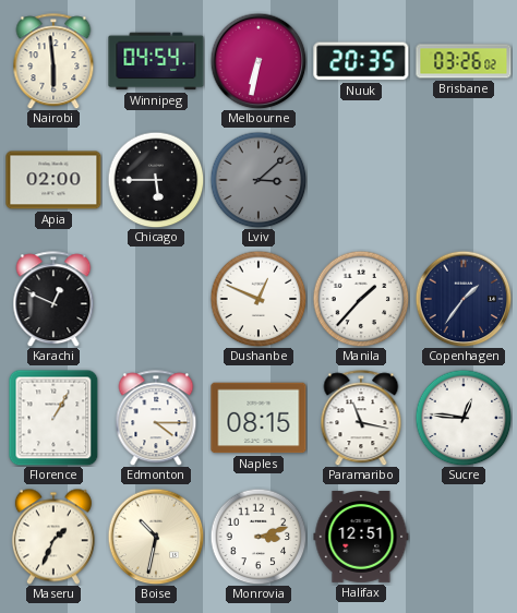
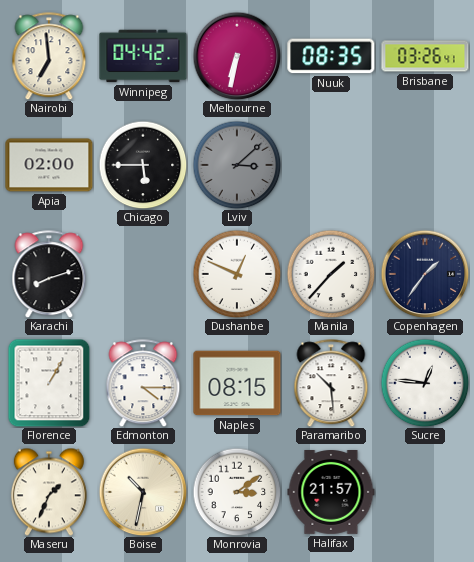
Nairobi: 5:59 -> 6:59 (49, 56)
Winnipeg: 04:54 -> 04:42 (143, 56)
Nuuk: 20:35 -> 08:35 (331, 56)
Brisbane: 03:26:02 -> 03:26:41 (425, 56)
Karachi: 12:49 -> 8:12 (49, 274)
Paramaribo: 11:17 -> 10:29 (331, 383)
Monrovia: 3:12 -> 3:09 (237, 492)
Halifax: 12:51 -> 21:57 (331, 493)
